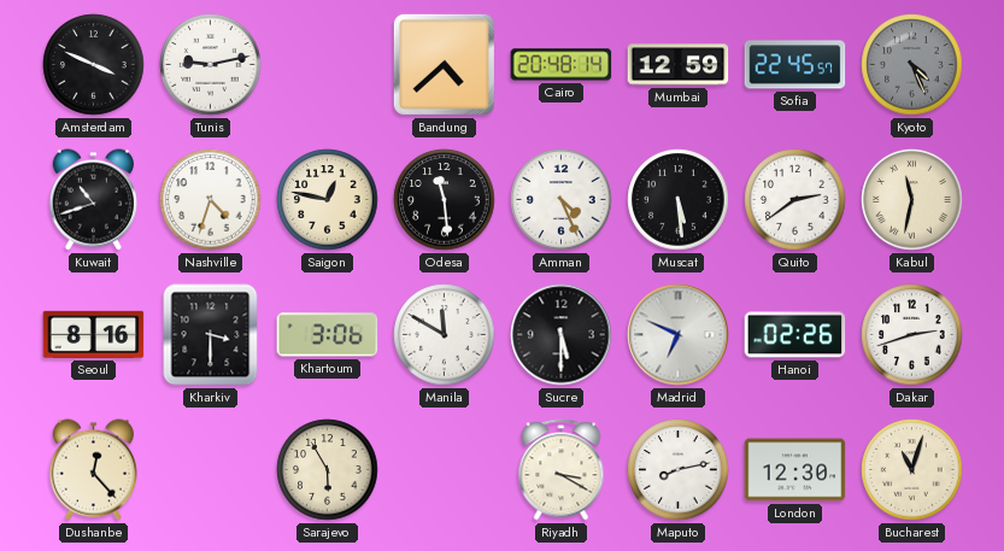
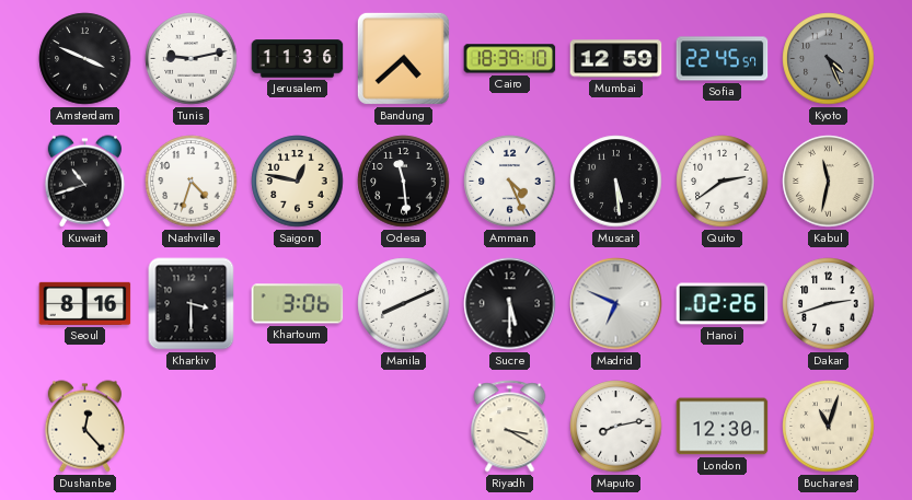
Jerusalem: none -> 11:36 (298, 59)
Cairo: 20:48 -> 18:39 (510, 59)
Manila: 11:50 -> 8:11 (404, 304)
Sarajevo: 5:55 -> none (328, 470)
